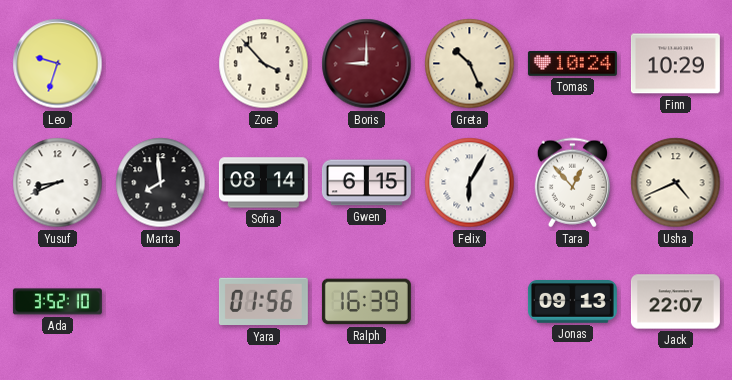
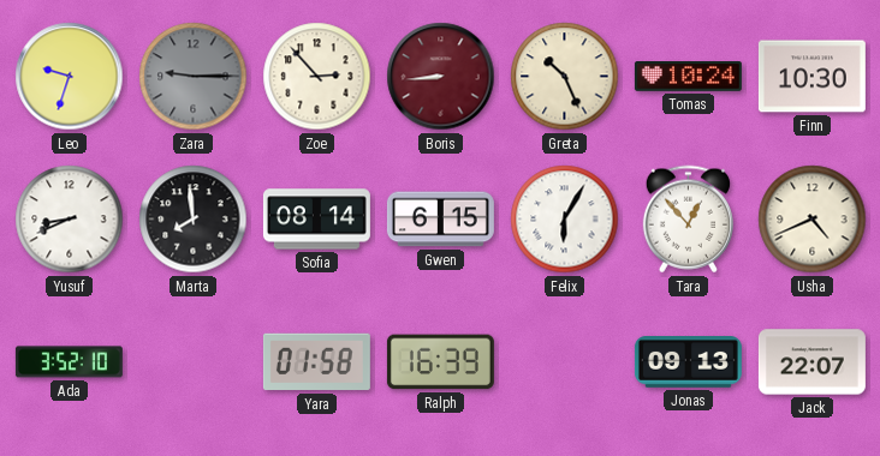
Zara: none -> 9:15 (194, 77)
Zoe: 3:53 -> 2:53 (317, 77)
Boris: 9:00 -> 8:44 (441, 77)
Finn: 10:29 -> 10:30 (811, 77)
Yara: 01:56 -> 01:58 (316, 362)
